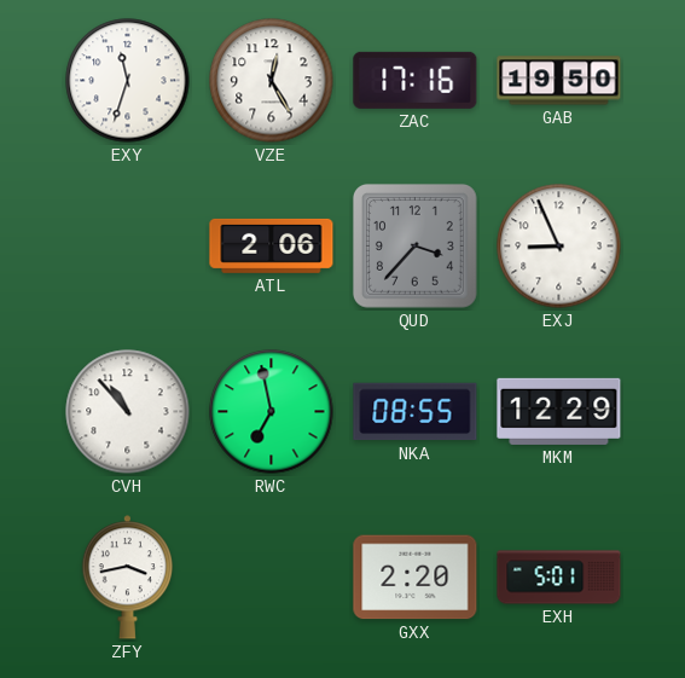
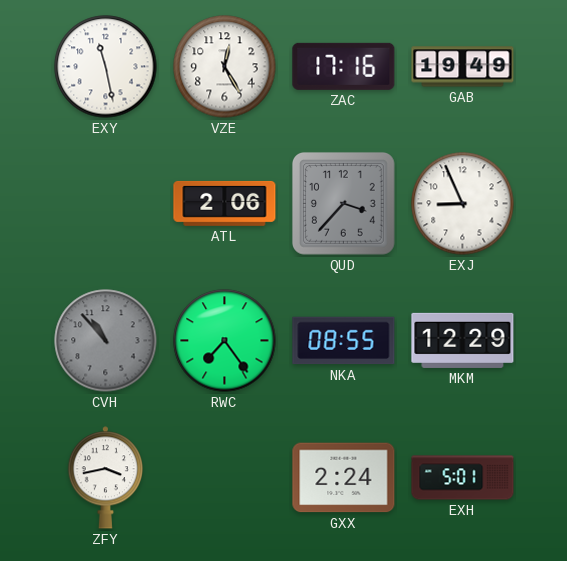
EXY: 11:33 -> 11:28 (106, 67)
GAB: 19:50 -> 19:49 (463, 67)
CVH dial: white -> grey (106, 341)
RWC: 6:58 -> 7:24 (225, 341)
GXX: 2:20 -> 2:24 (344, 478)
